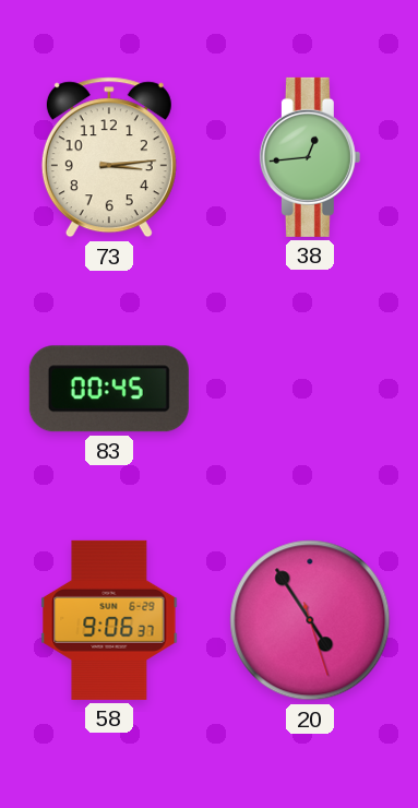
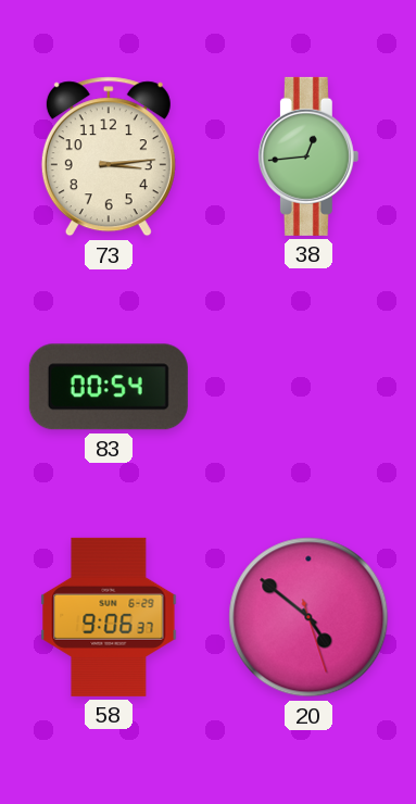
83: 00:45 -> 00:54 (109, 387)
20: 4:54 -> 4:51 (308, 617)
